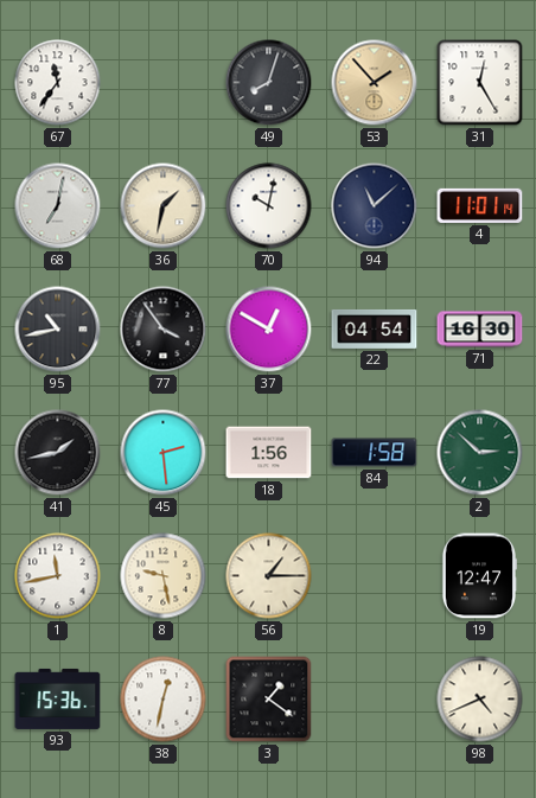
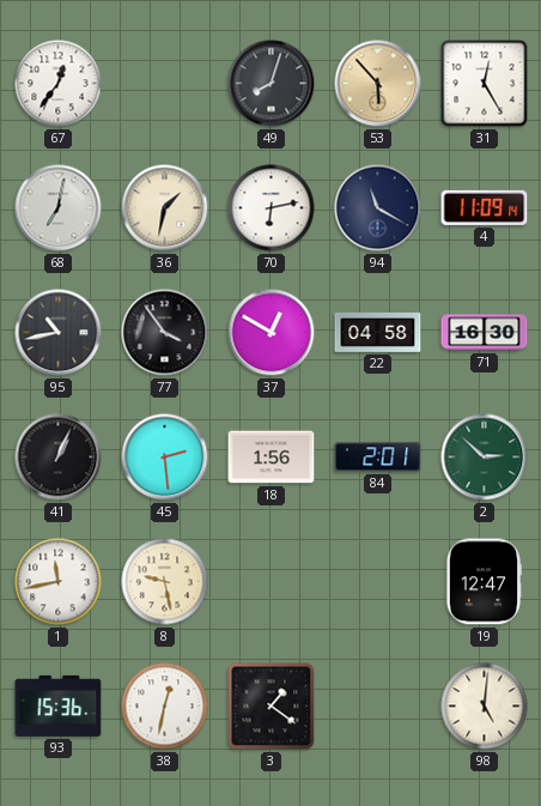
67: 11:36 -> 12:36 (59, 84)
53: 1:53 -> 5:53 (378, 84)
70: 10:02 -> 6:13 (272, 208)
94: 11:08 -> 11:20 (378, 208)
4: 11:01 -> 11:09 (485, 207)
22: 04:54 -> 04:58 (378, 332)
41: 1:43 -> 1:04 (59, 457)
84: 1:58 -> 2:01 (378, 457)
56: 1:15 -> none (269, 576)
98: 4:41 -> 5:01 (485, 707)
